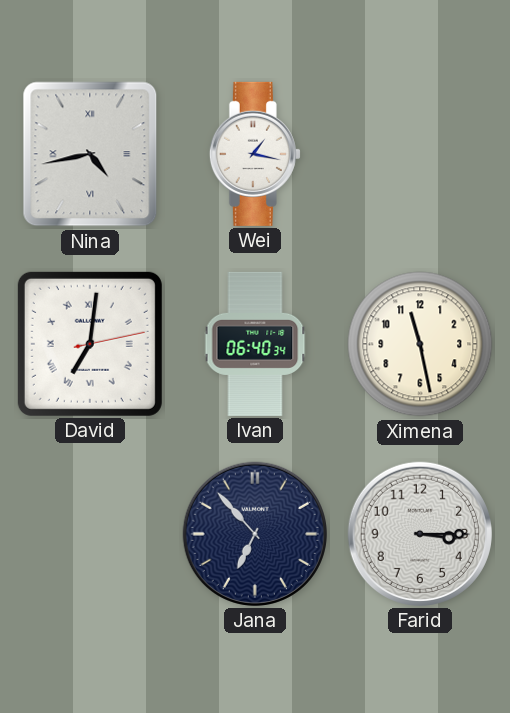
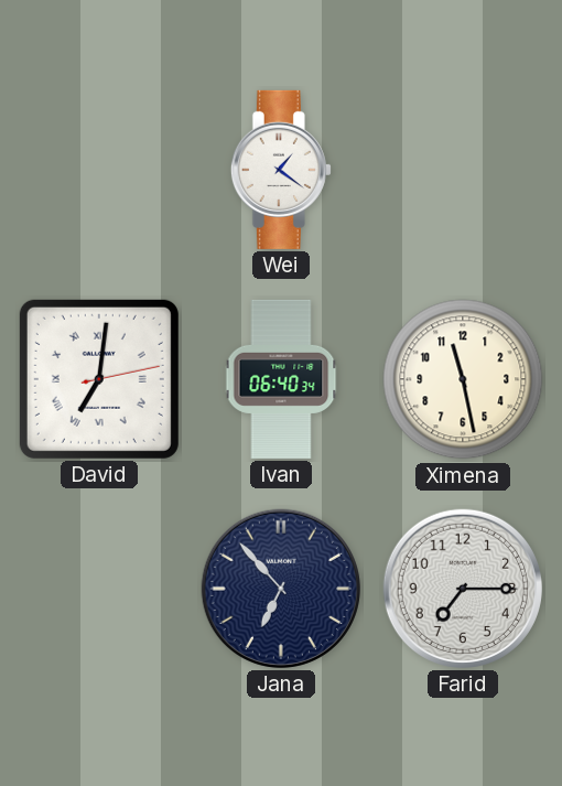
Nina: 4:43 -> none (90, 154)
Wei: 1:17 -> 1:21 (281, 170)
Farid: 3:15 -> 7:15 (463, 589)
